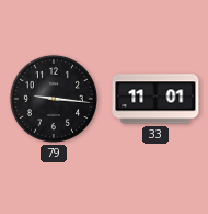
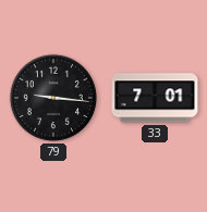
33: 11:01 -> 7:01 (155, 98)
